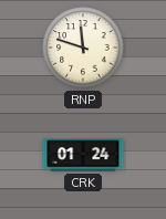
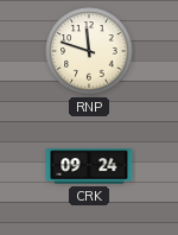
CRK: 01:24 -> 09:24 (89, 166)
